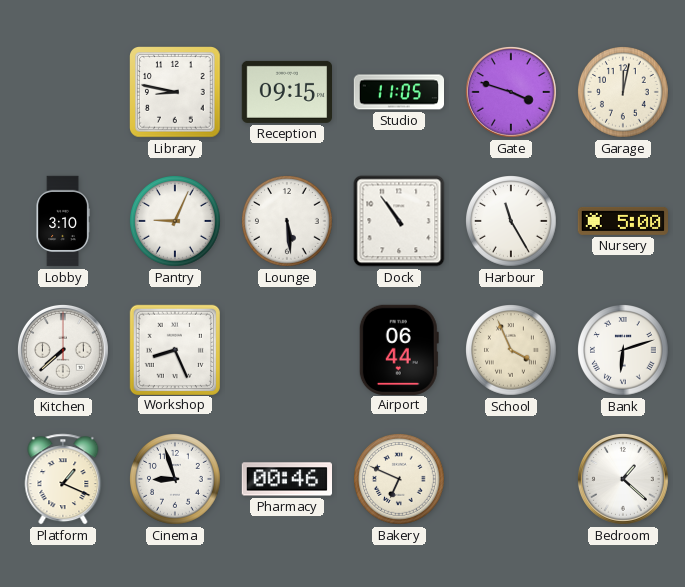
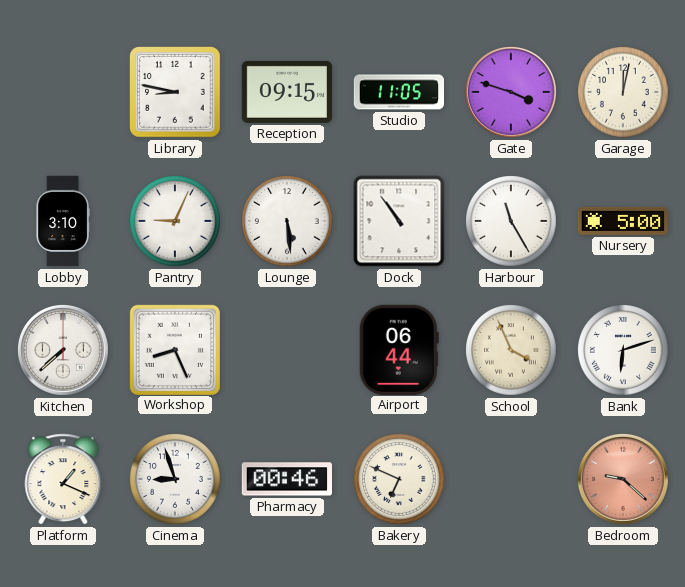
Bedroom: 1:22 -> 9:22 (623, 479)
Bedroom dial: white -> salmon (623, 479)
